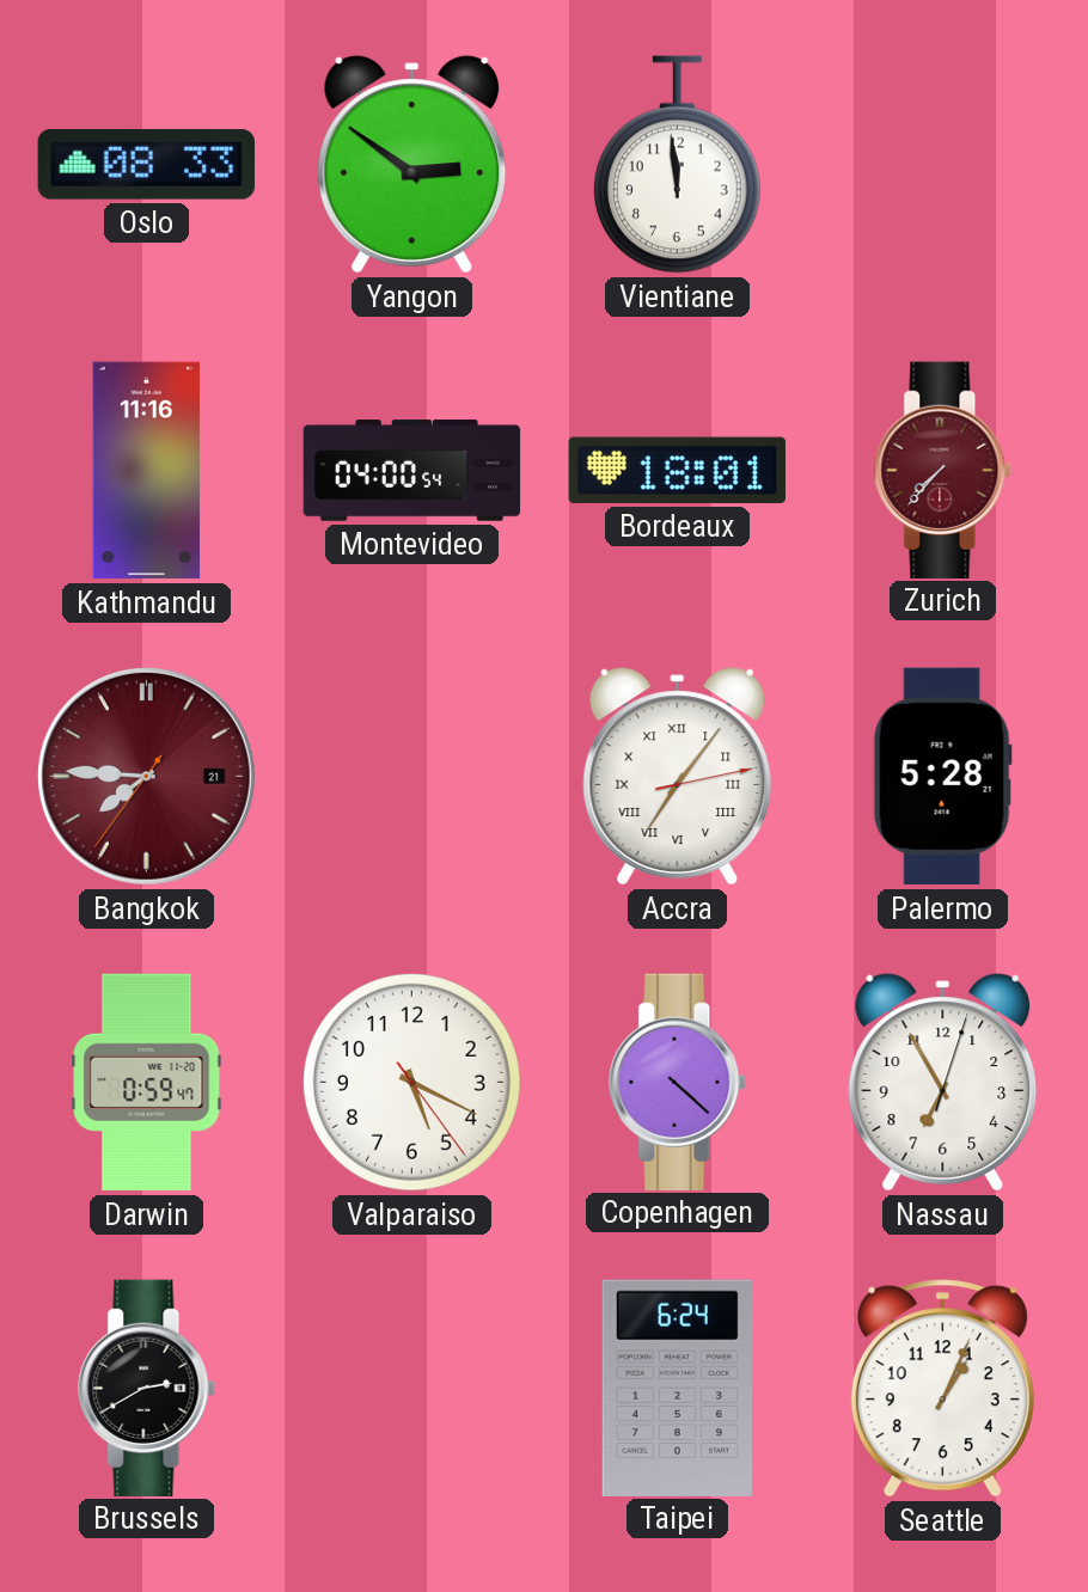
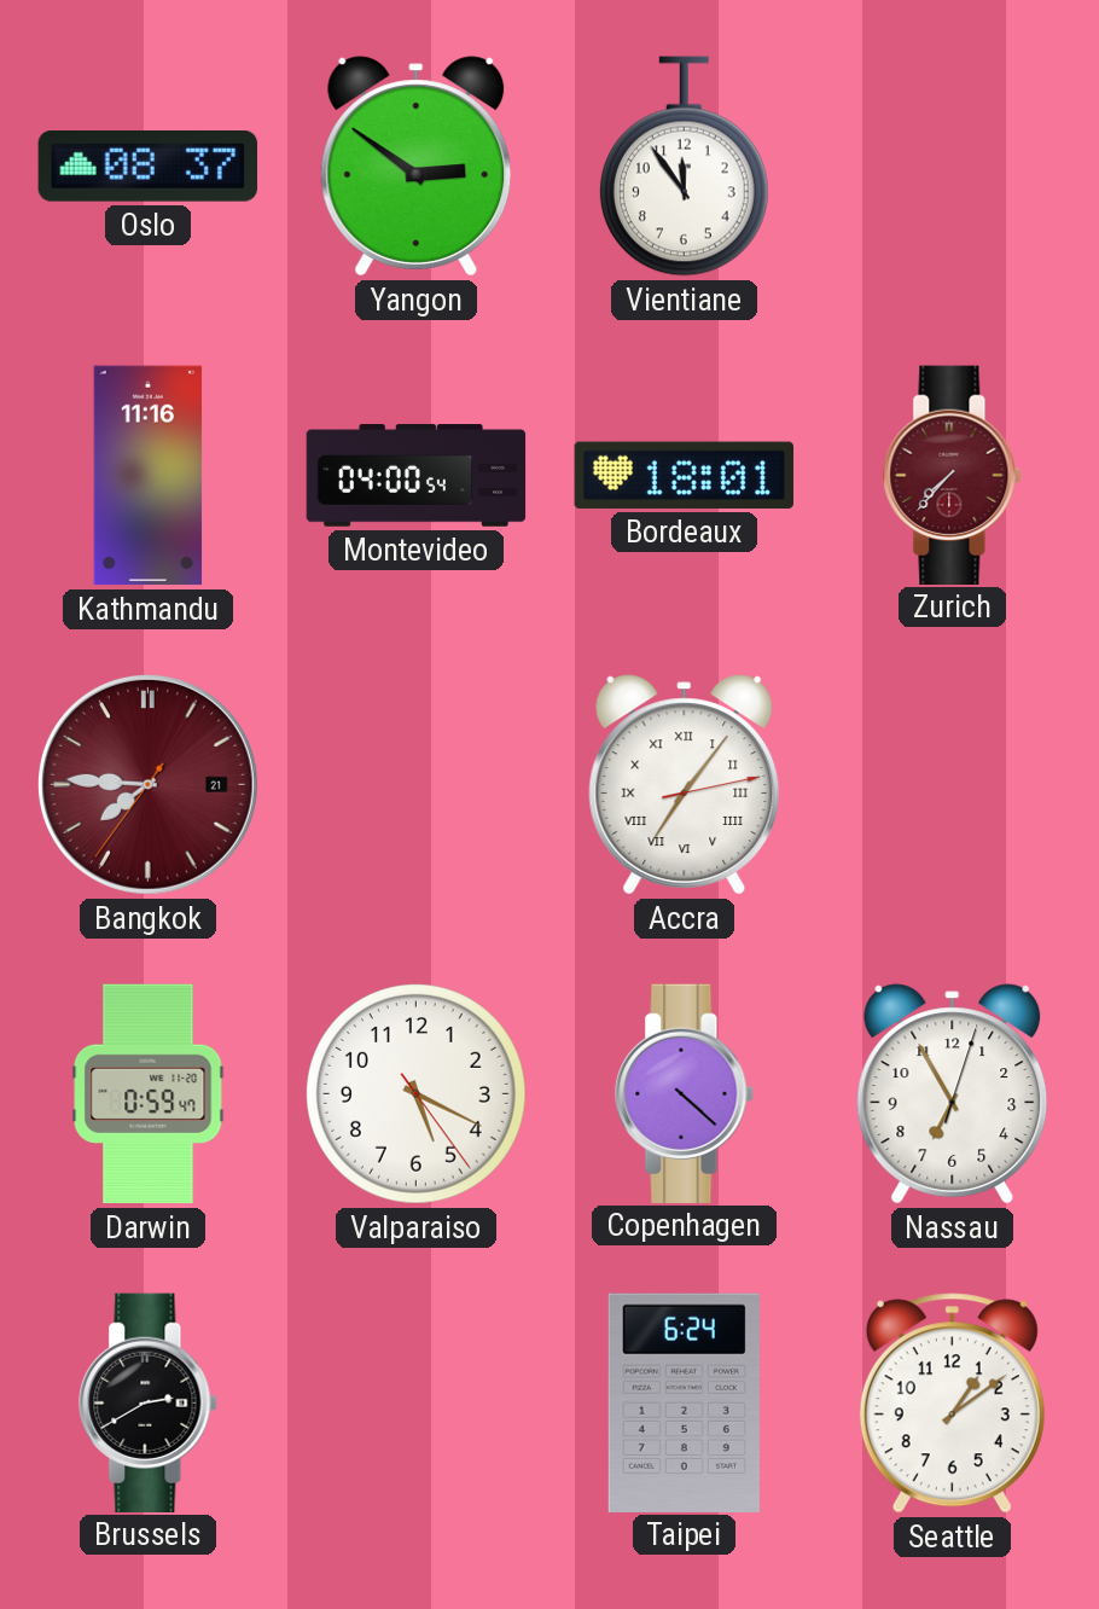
Oslo: 08:33 -> 08:37 (147, 167)
Vientiane: 11:59 -> 11:54 (684, 167)
Palermo: 5:28 -> none (942, 777)
Seattle: 1:04 -> 1:09 (952, 1404)
